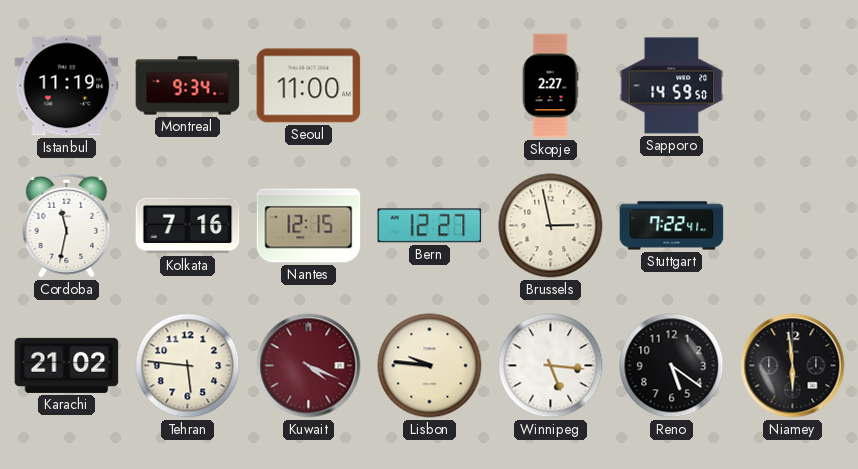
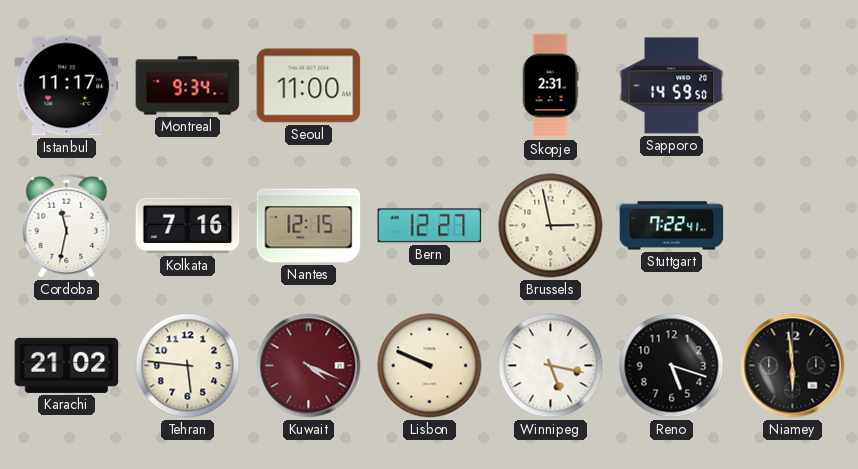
Istanbul: 11:19 -> 11:17 (67, 86)
Skopje: 2:27 -> 2:31 (550, 86)
Lisbon: 9:46 -> 9:49 (430, 366)
Winnipeg: 5:16 -> 5:17 (551, 366)
Reno: 5:21 -> 5:18 (672, 366)
